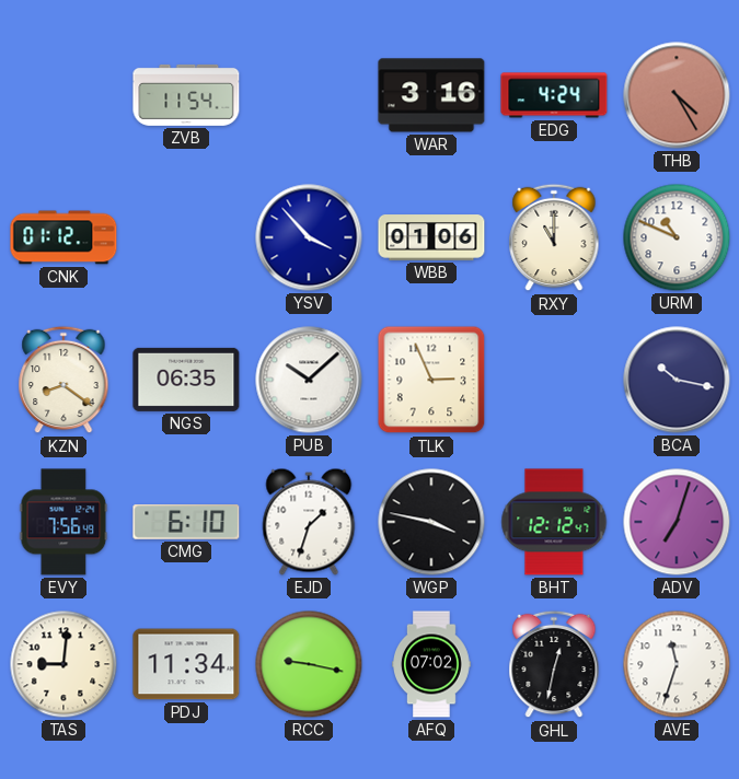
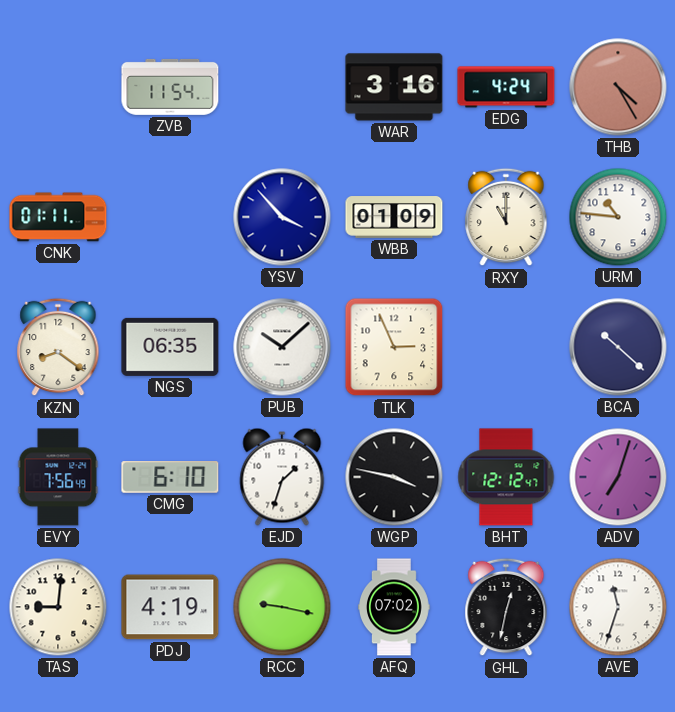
CNK: 01:12 -> 01:11 (58, 217)
WBB: 01:06 -> 01:09 (394, 217)
URM: 10:49 -> 10:46 (618, 217)
BCA: 10:17 -> 10:22 (618, 347)
PDJ: 11:34 -> 4:19 (170, 607)
